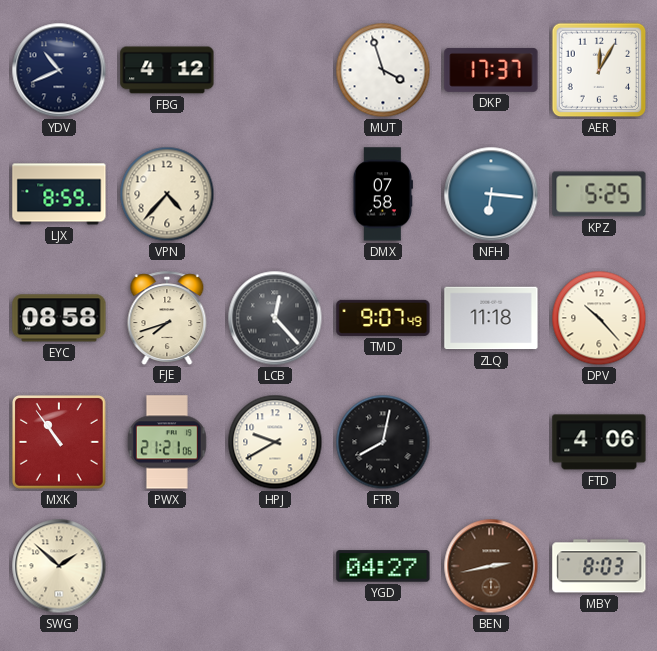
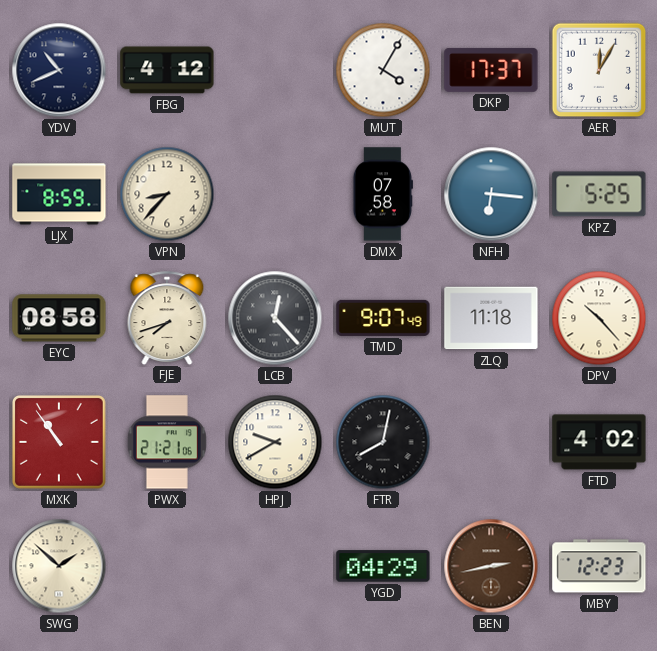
MUT: 3:57 -> 4:05 (383, 70)
VPN: 4:37 -> 8:37 (167, 194)
FTD: 4:06 -> 4:02 (599, 442)
YGD: 04:27 -> 04:29 (383, 566)
MBY: 8:03 -> 12:23 (599, 566)
